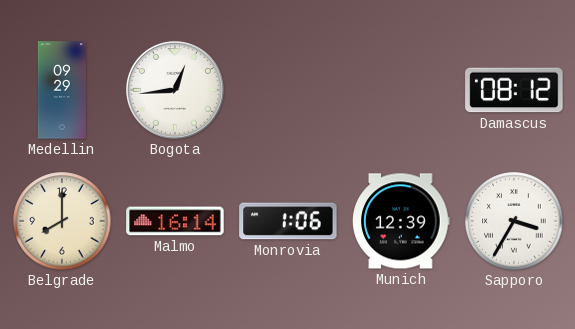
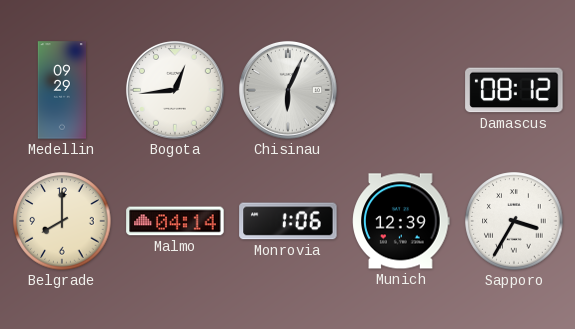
Chisinau: none -> 6:04 (288, 90)
Malmo: 16:14 -> 04:14 (175, 221)
